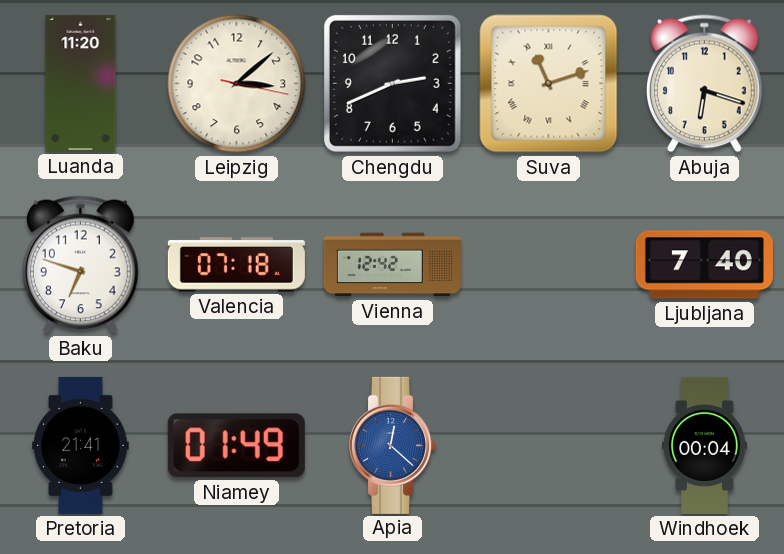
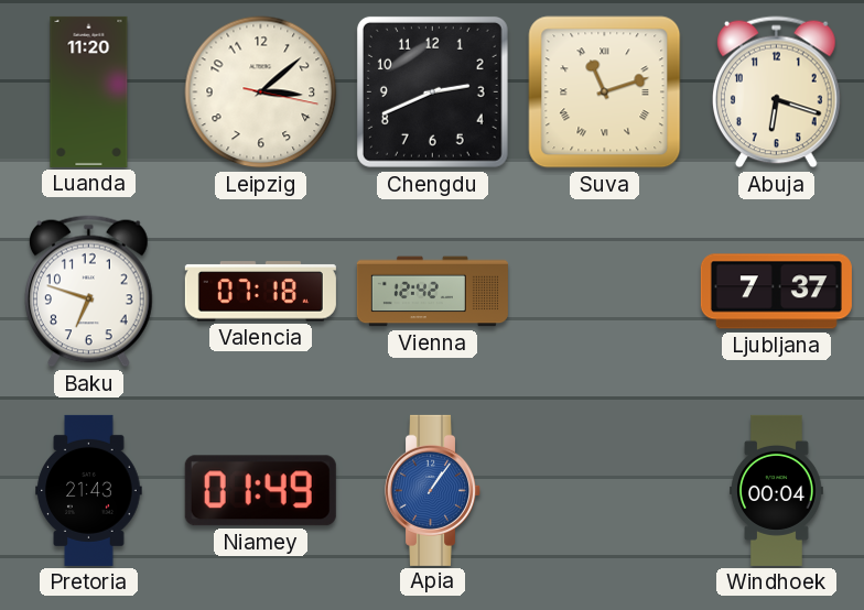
Ljubljana: 7:40 -> 7:37 (776, 292)
Pretoria: 21:41 -> 21:43 (89, 490)
Apia: 12:22 -> 1:06 (432, 490)
